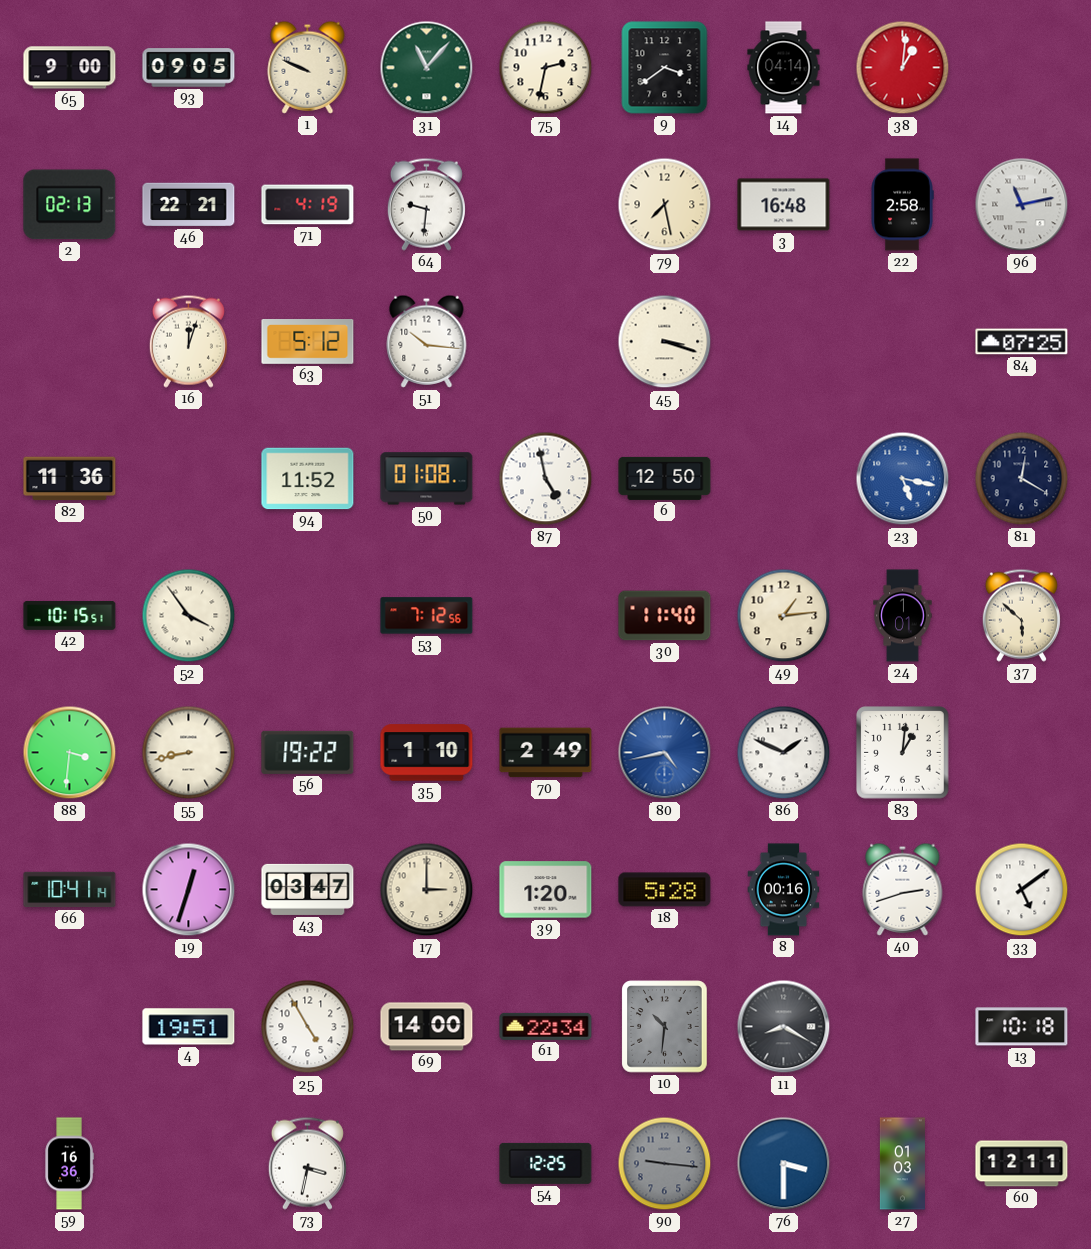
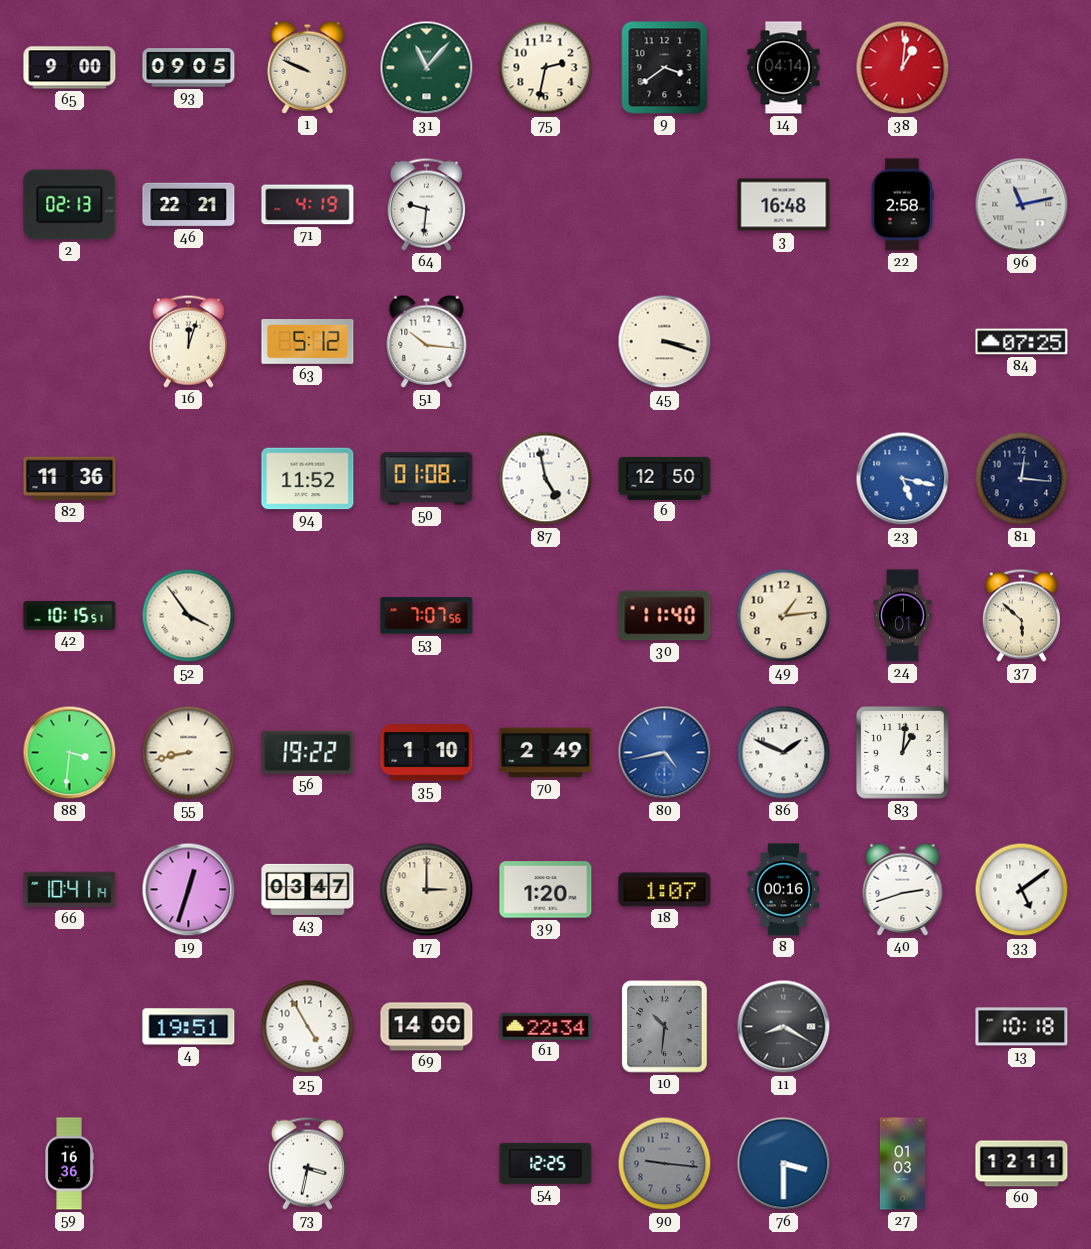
79: 7:28 -> none (665, 205)
81: 12:20 -> 12:16 (1022, 479)
53: 7:12 -> 7:07 (427, 616)
18: 5:28 -> 1:07 (665, 890)
